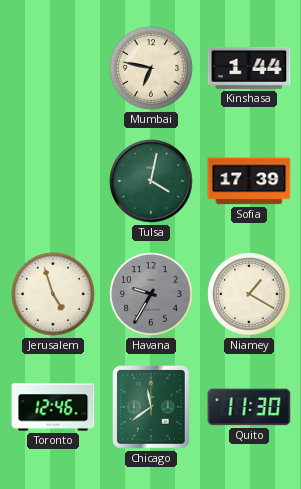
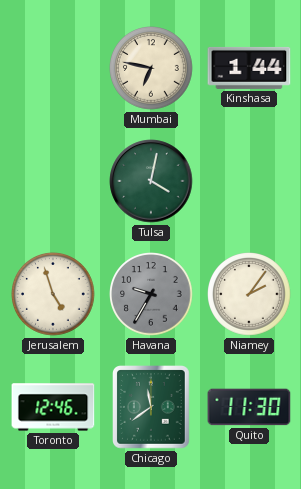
Sofia: 17:39 -> none (249, 181)
Niamey: 1:20 -> 2:06 (250, 295)
